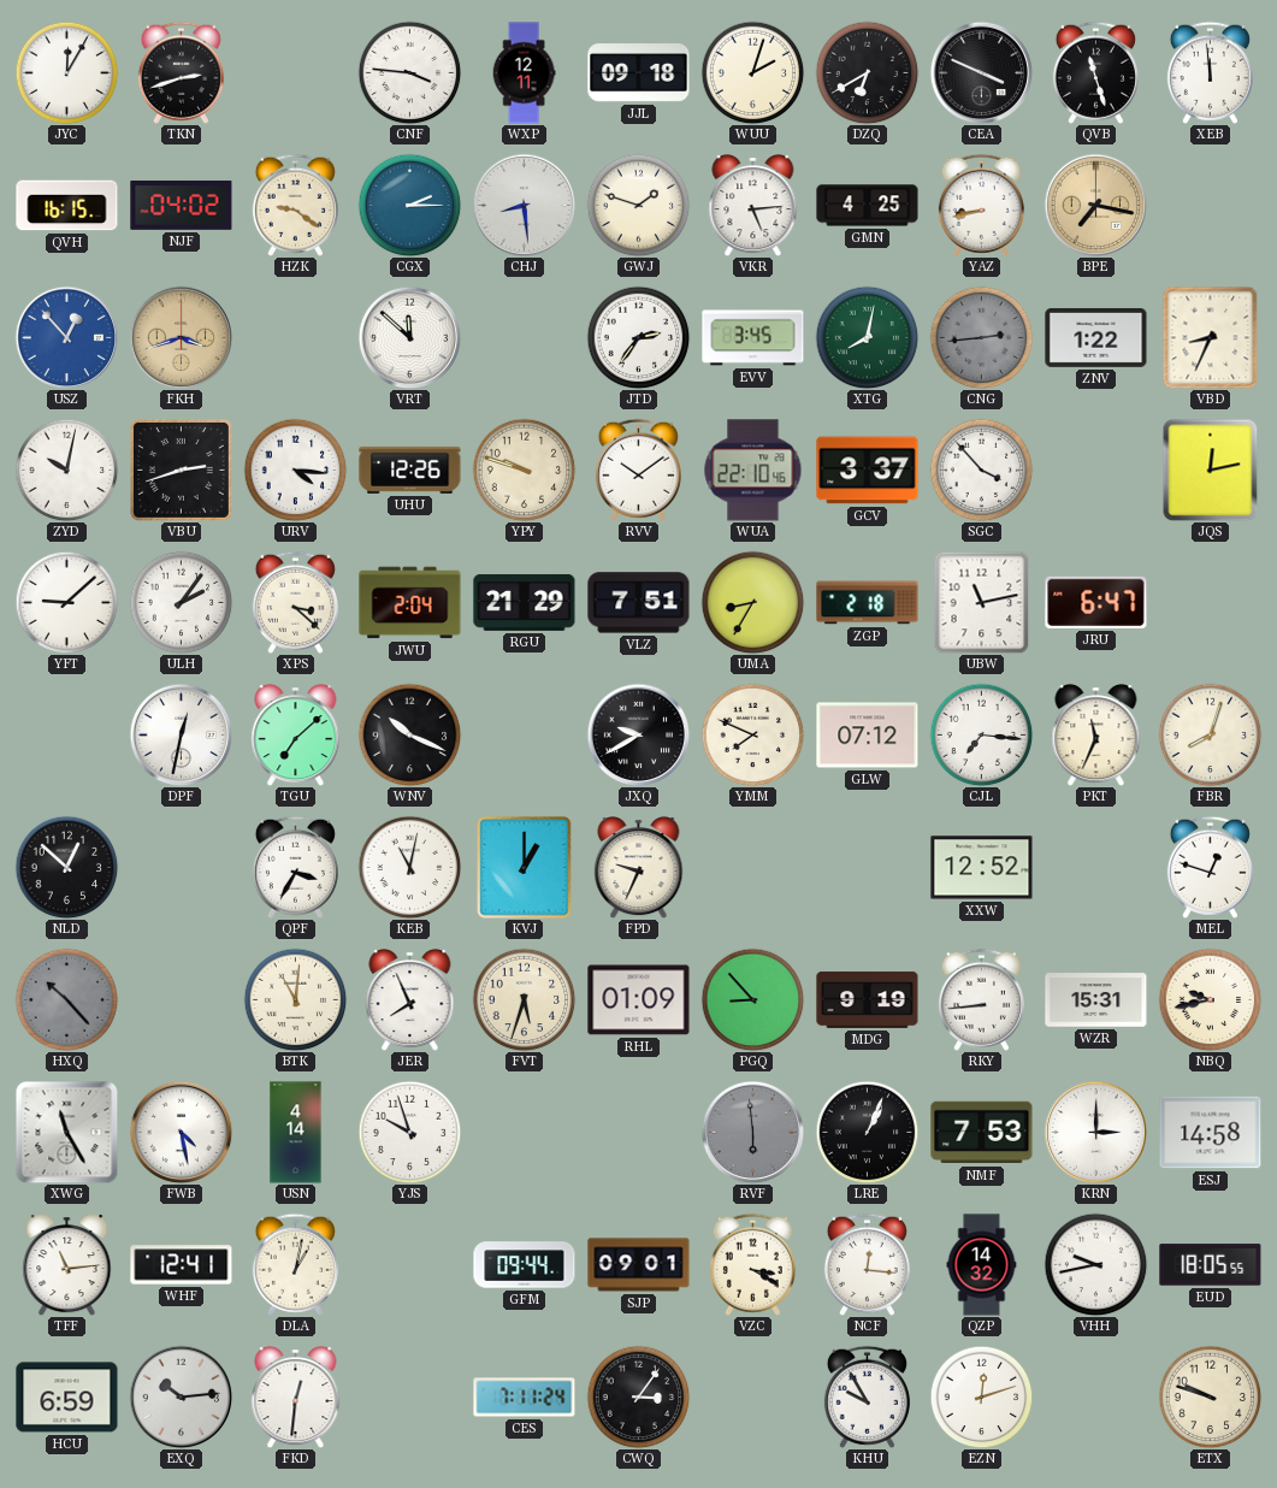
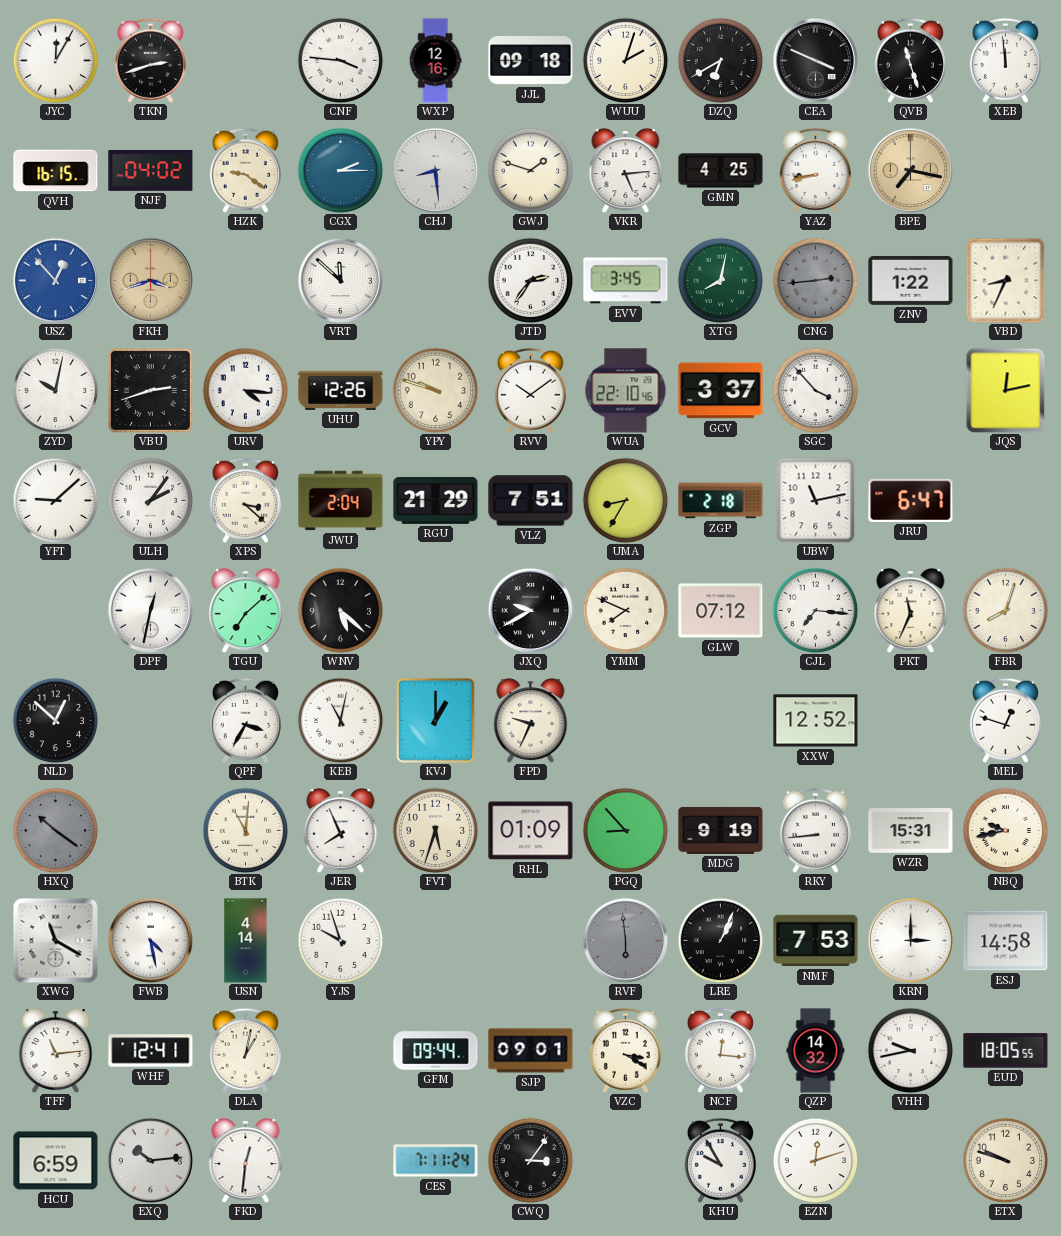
WXP: 12:11 -> 12:16 (435, 61)
WNV: 10:19 -> 5:22 (340, 610)
HXQ: 10:23 -> 10:21 (55, 830)
XWG: 11:25 -> 11:20 (55, 940)
